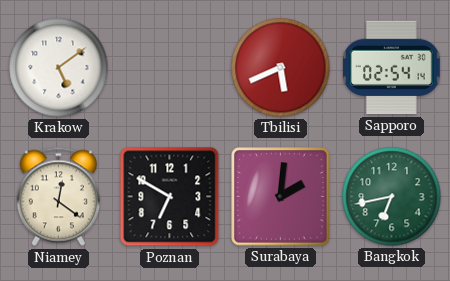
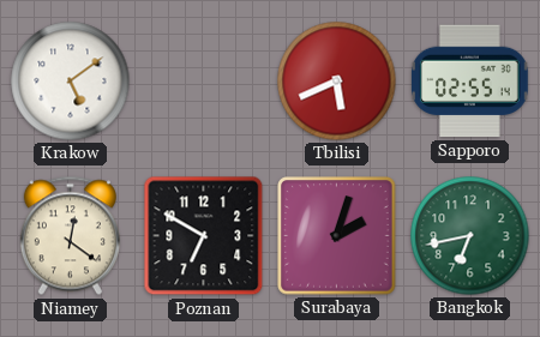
Sapporo: 02:54 -> 02:55 (470, 82)
Surabaya: 2:01 -> 2:03 (337, 236)
